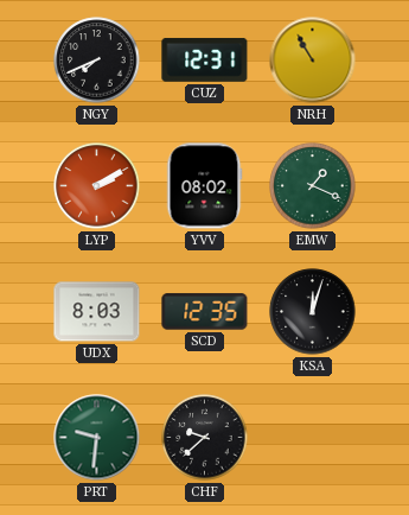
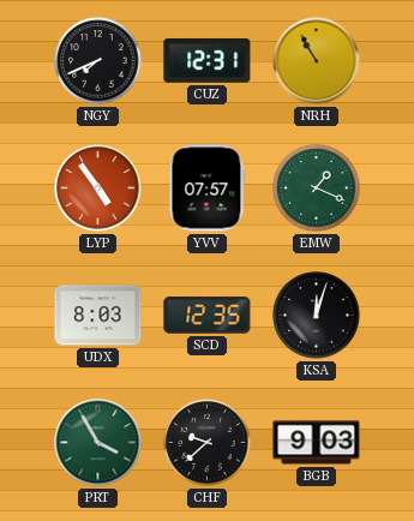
LYP: 2:10 -> 4:54 (98, 188)
YVV: 08:02 -> 07:57 (206, 188)
PRT: 9:31 -> 3:55 (98, 443)
BGB: none -> 9:03 (317, 443)
